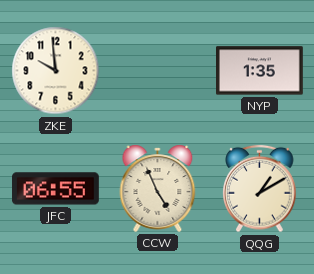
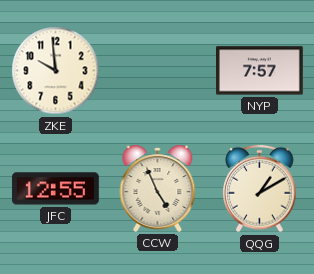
NYP: 1:35 -> 7:57 (260, 71)
JFC: 06:55 -> 12:55 (56, 189)
